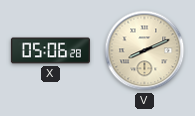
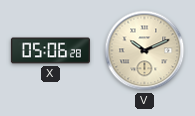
V: 8:11 -> 10:11 (145, 51)
